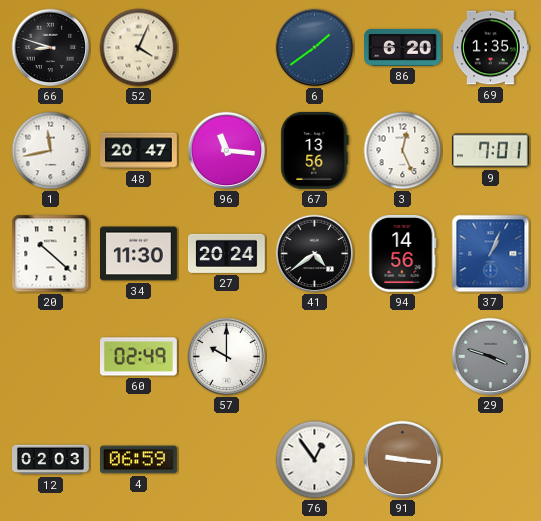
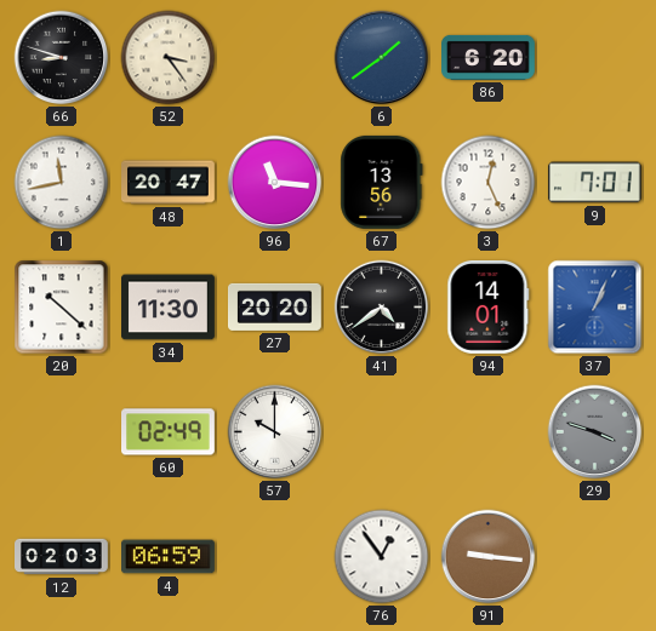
52: 4:04 -> 3:24 (169, 58)
69: 1:35 -> none (491, 48)
27: 20:24 -> 20:20 (275, 306)
94: 14:56 -> 14:01 (489, 306)
